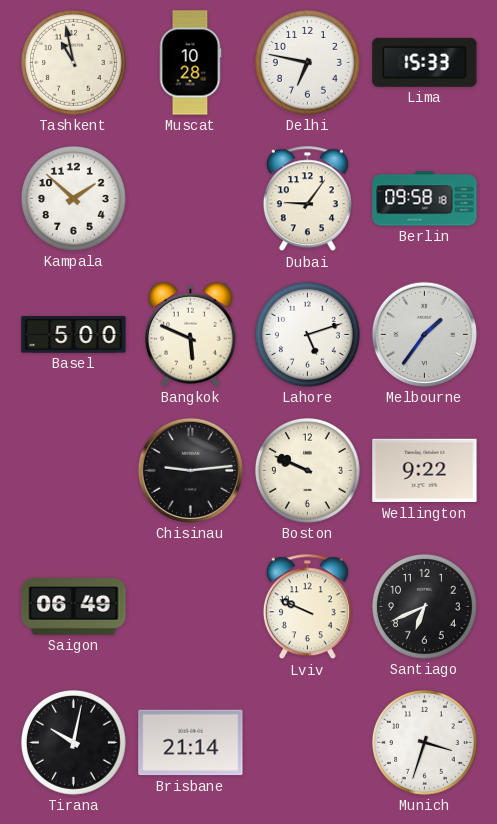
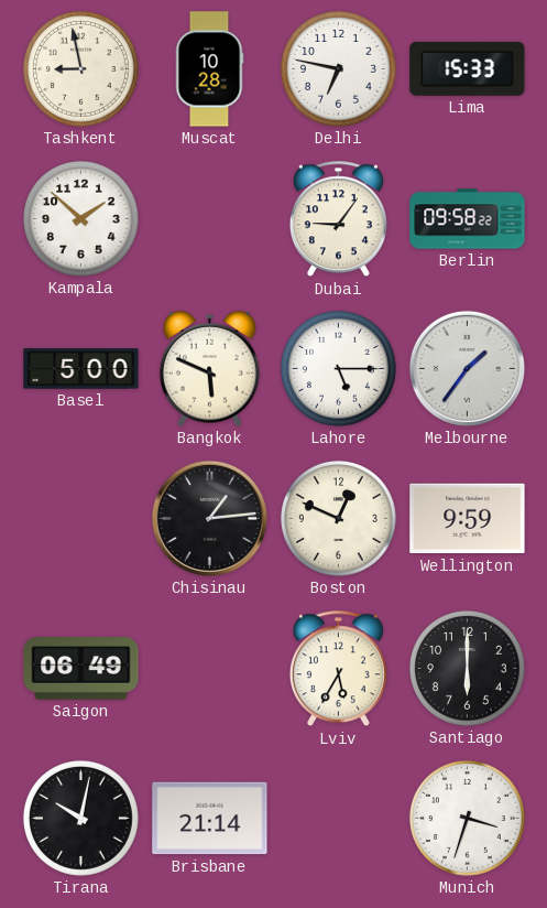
Tashkent: 10:58 -> 8:58 (80, 68)
Berlin: 09:58:18 -> 09:58:22 (468, 219)
Lahore: 5:12 -> 5:15 (338, 368)
Chisinau: 9:14 -> 1:14 (209, 518)
Boston: 9:49 -> 12:49 (338, 518)
Wellington: 9:22 -> 9:59 (468, 519)
Lviv: 9:49 -> 5:35 (338, 669)
Santiago: 6:41 -> 6:00 (467, 668)
